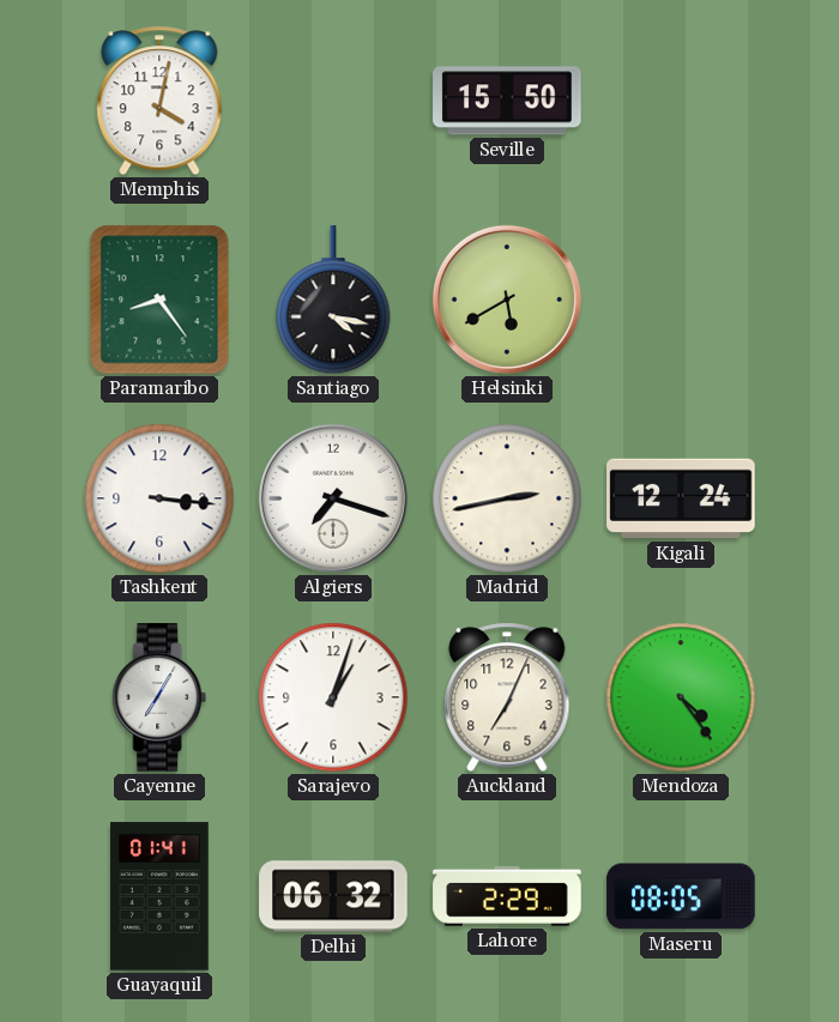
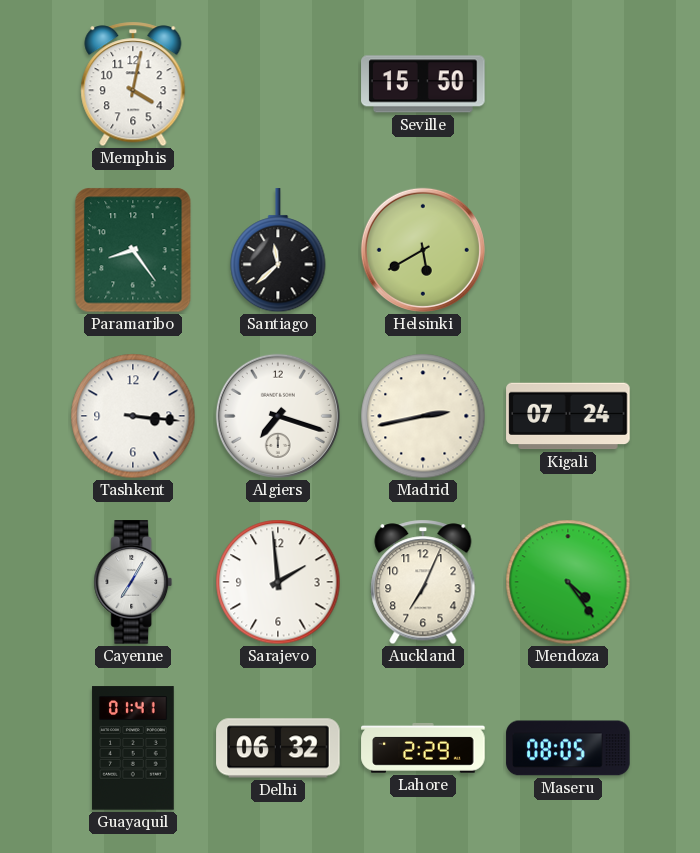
Santiago: 4:17 -> 11:38 (278, 251)
Kigali: 12:24 -> 07:24 (568, 416)
Sarajevo: 1:03 -> 1:59 (278, 582)
